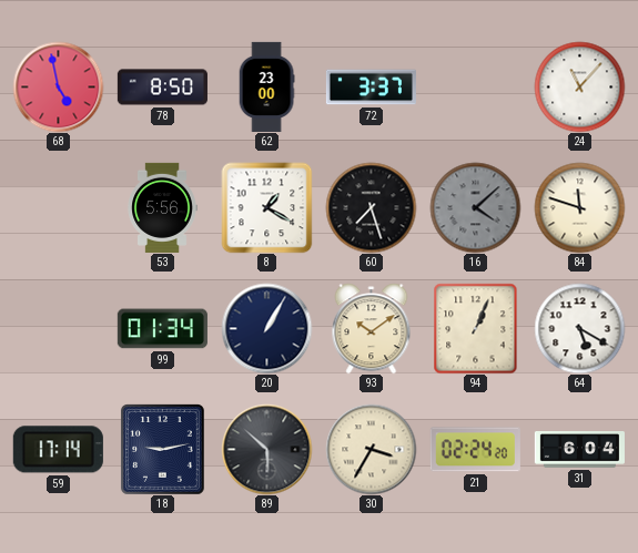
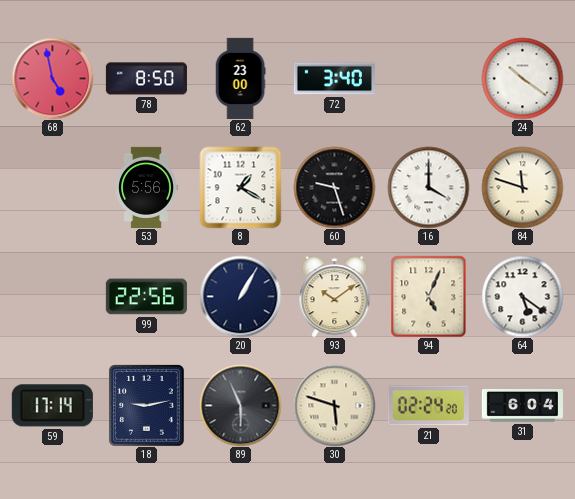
72: 3:37 -> 3:40 (334, 79)
24: 11:07 -> 10:21 (522, 78)
60: 7:27 -> 9:27 (334, 187)
16: 4:08 -> 4:00 (428, 187)
16 dial: grey -> white (428, 187)
99: 01:34 -> 22:56 (146, 297)
94: 1:04 -> 5:04 (429, 296)
64: 5:20 -> 5:21 (522, 296)
89: 5:52 -> 5:56 (240, 405)
30: 3:35 -> 5:48 (334, 405)
